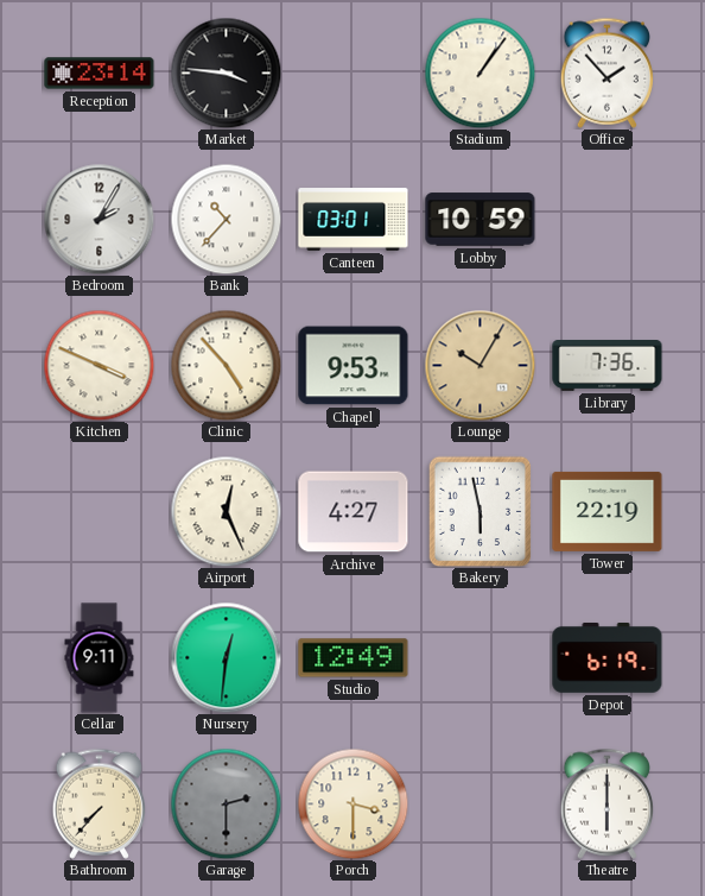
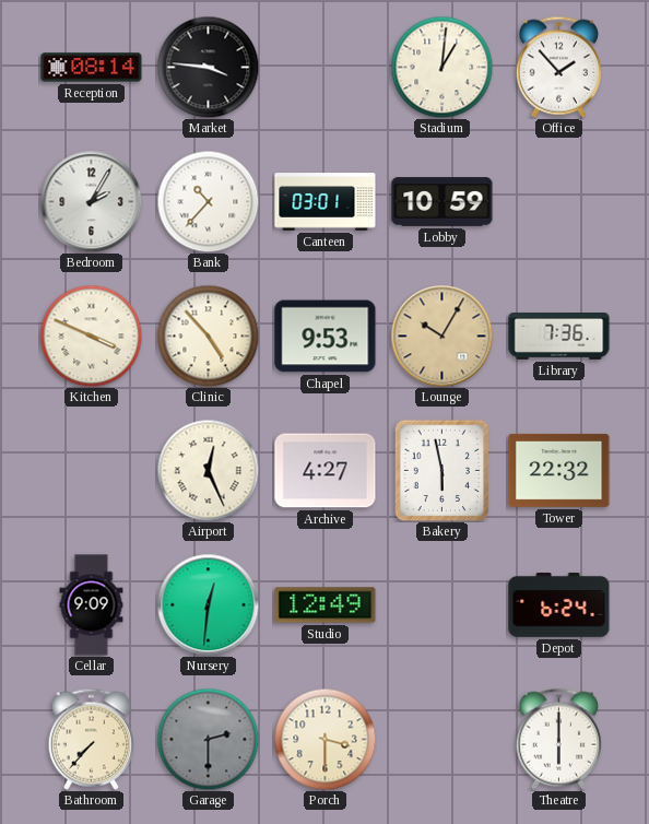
Reception: 23:14 -> 08:14 (92, 68)
Stadium: 1:06 -> 1:01 (441, 67)
Tower: 22:19 -> 22:32 (559, 470)
Cellar: 9:11 -> 9:09 (92, 605)
Depot: 6:19 -> 6:24 (559, 604)
